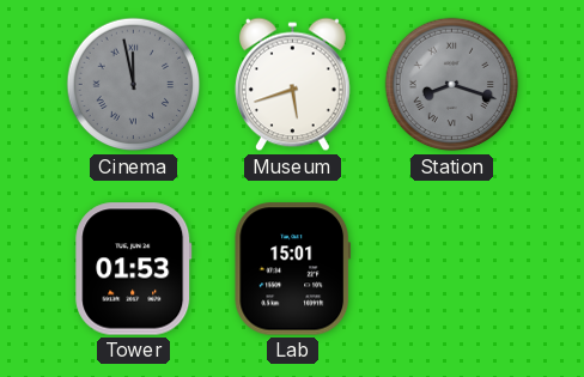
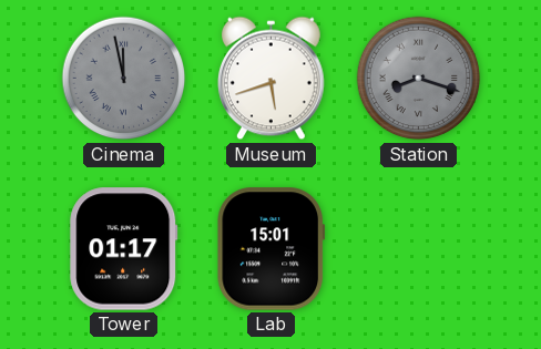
Tower: 01:53 -> 01:17 (124, 249)
